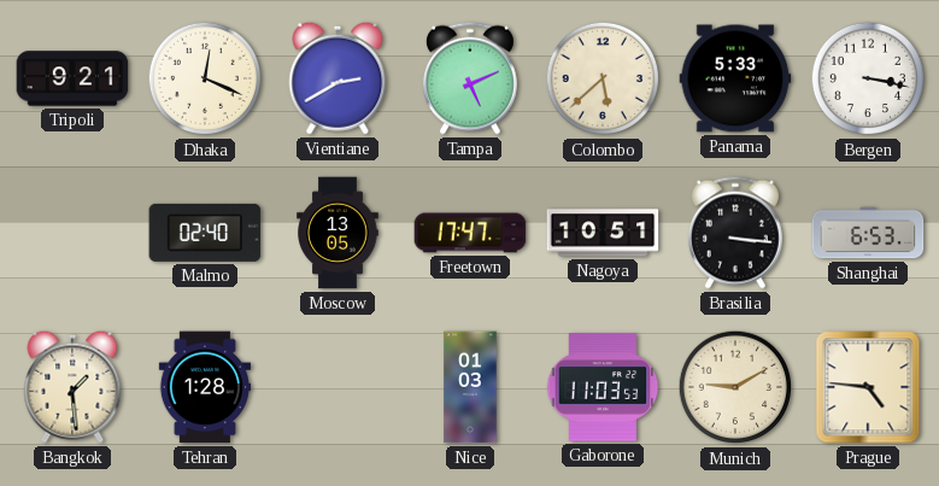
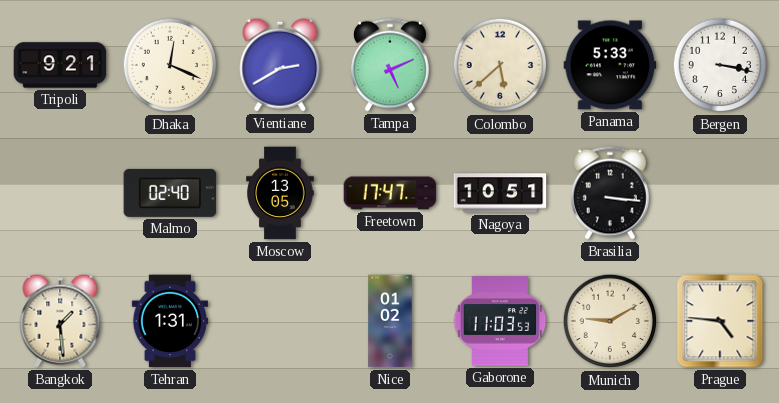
Shanghai: 6:53 -> none (868, 233)
Tehran: 1:28 -> 1:31 (169, 321)
Nice: 01:03 -> 01:02 (390, 321)
